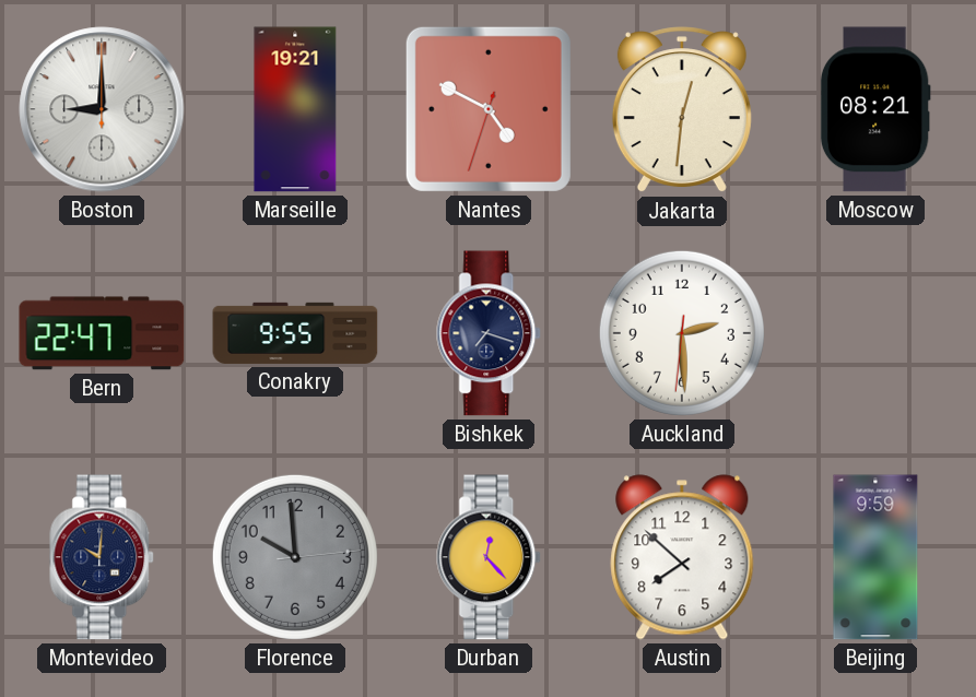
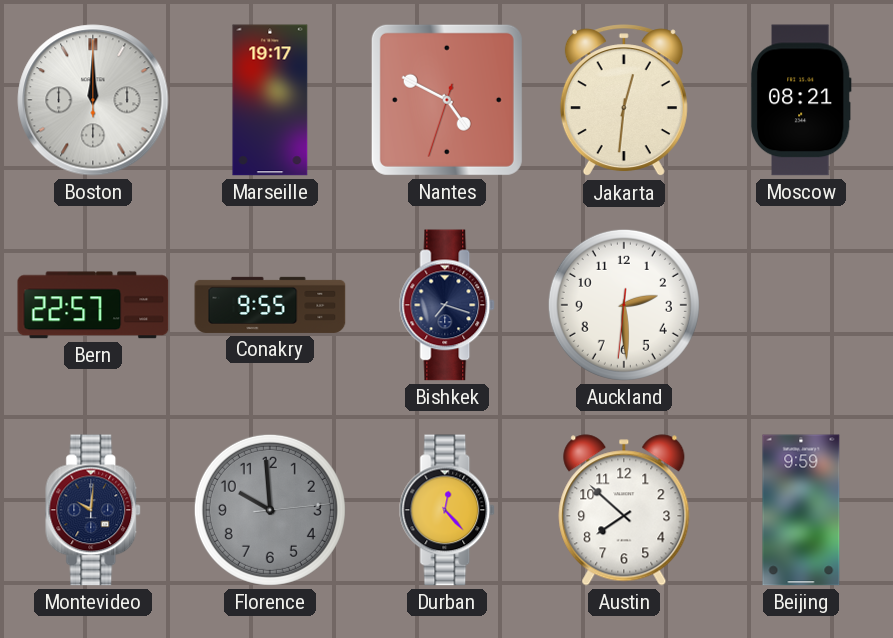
Boston: 9:00 -> 12:00 (93, 100)
Marseille: 19:21 -> 19:17 (270, 100)
Bern: 22:47 -> 22:57 (93, 305)
